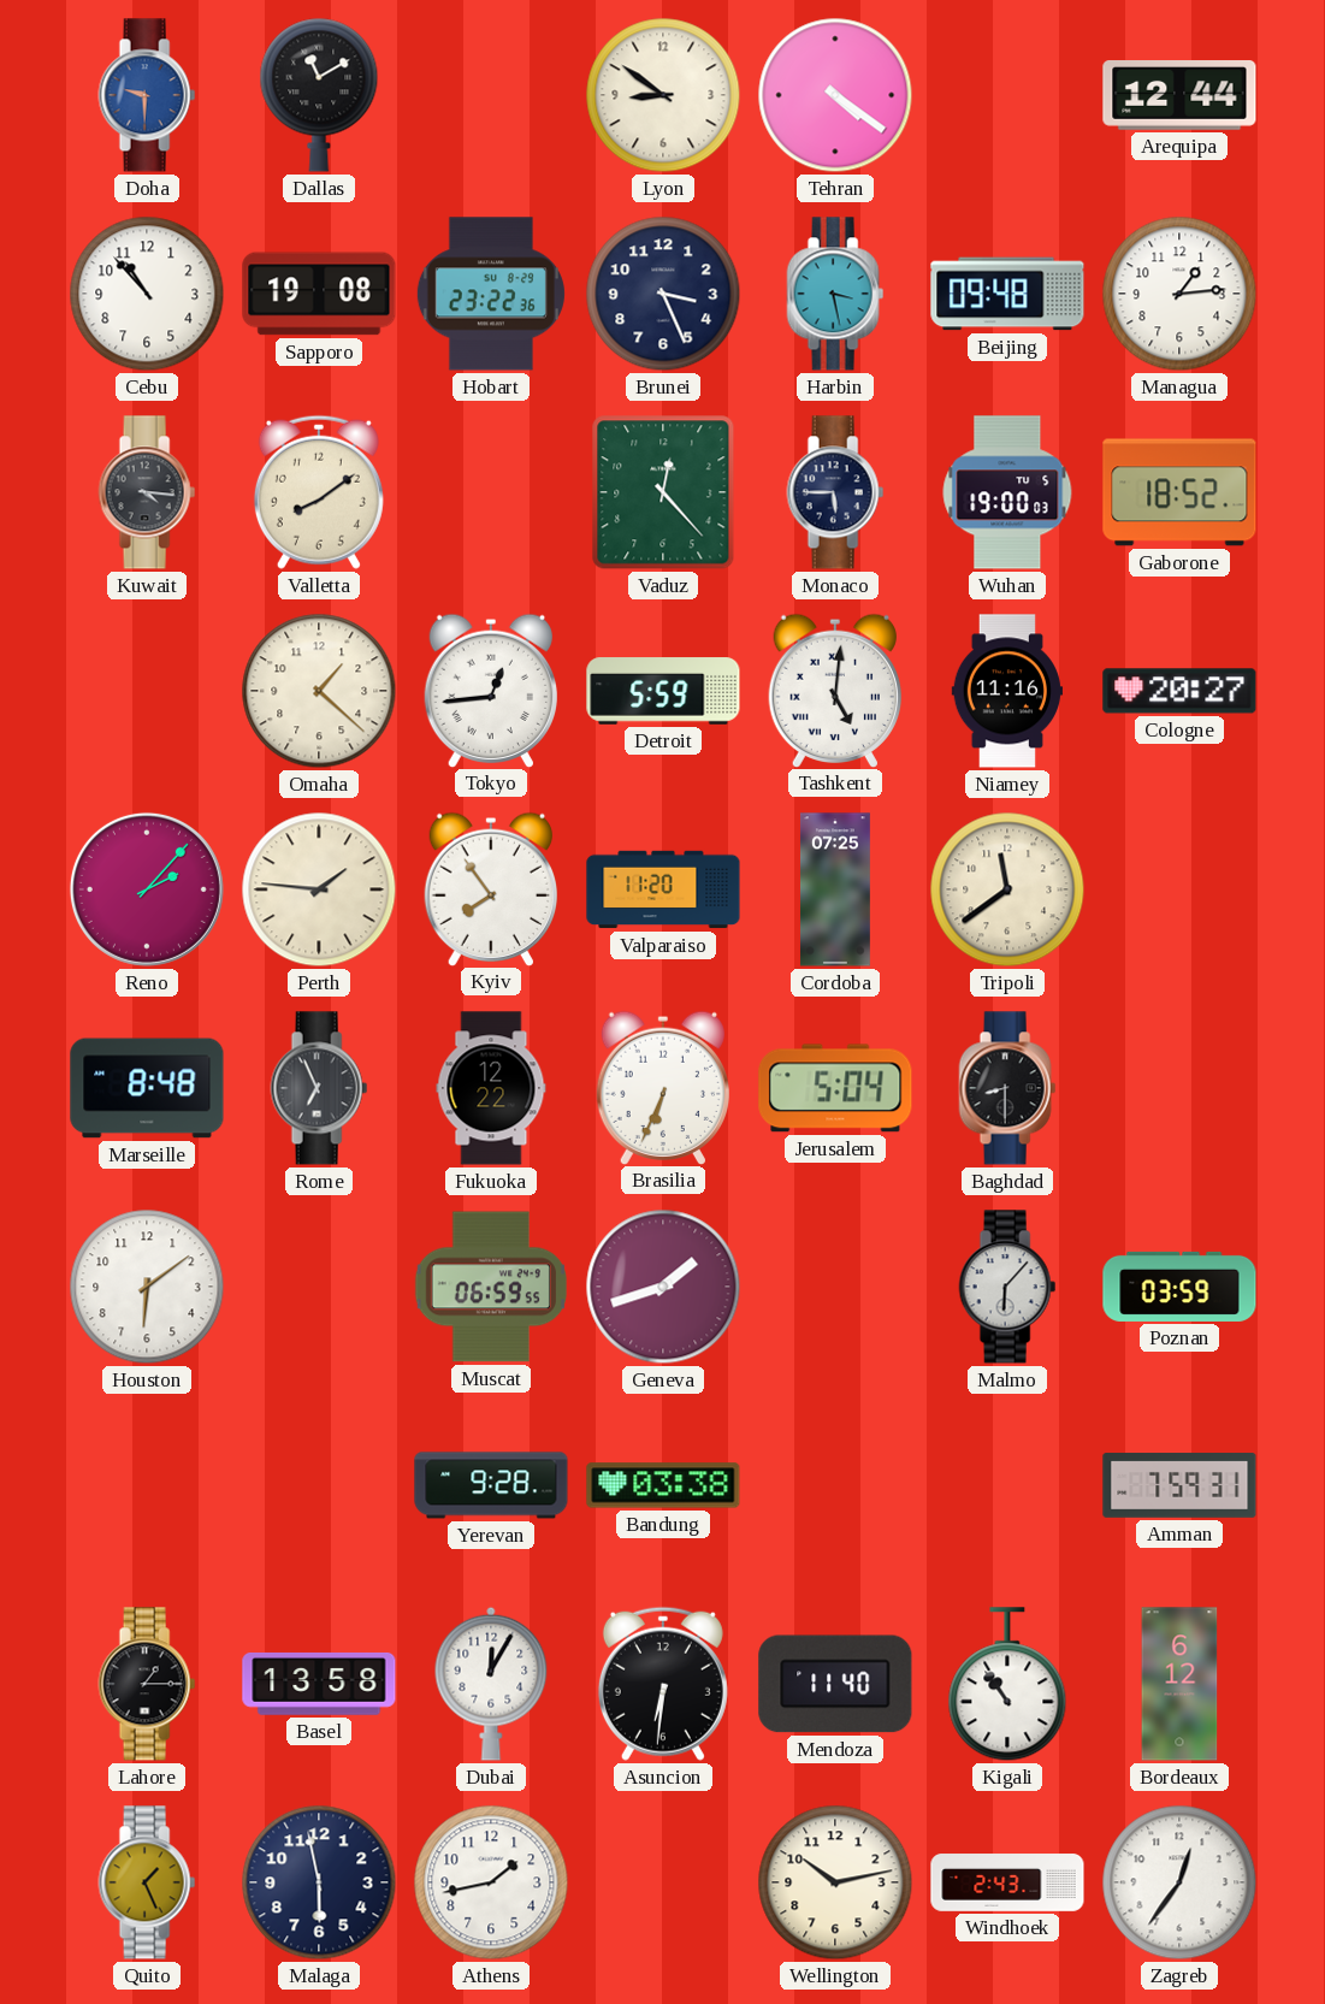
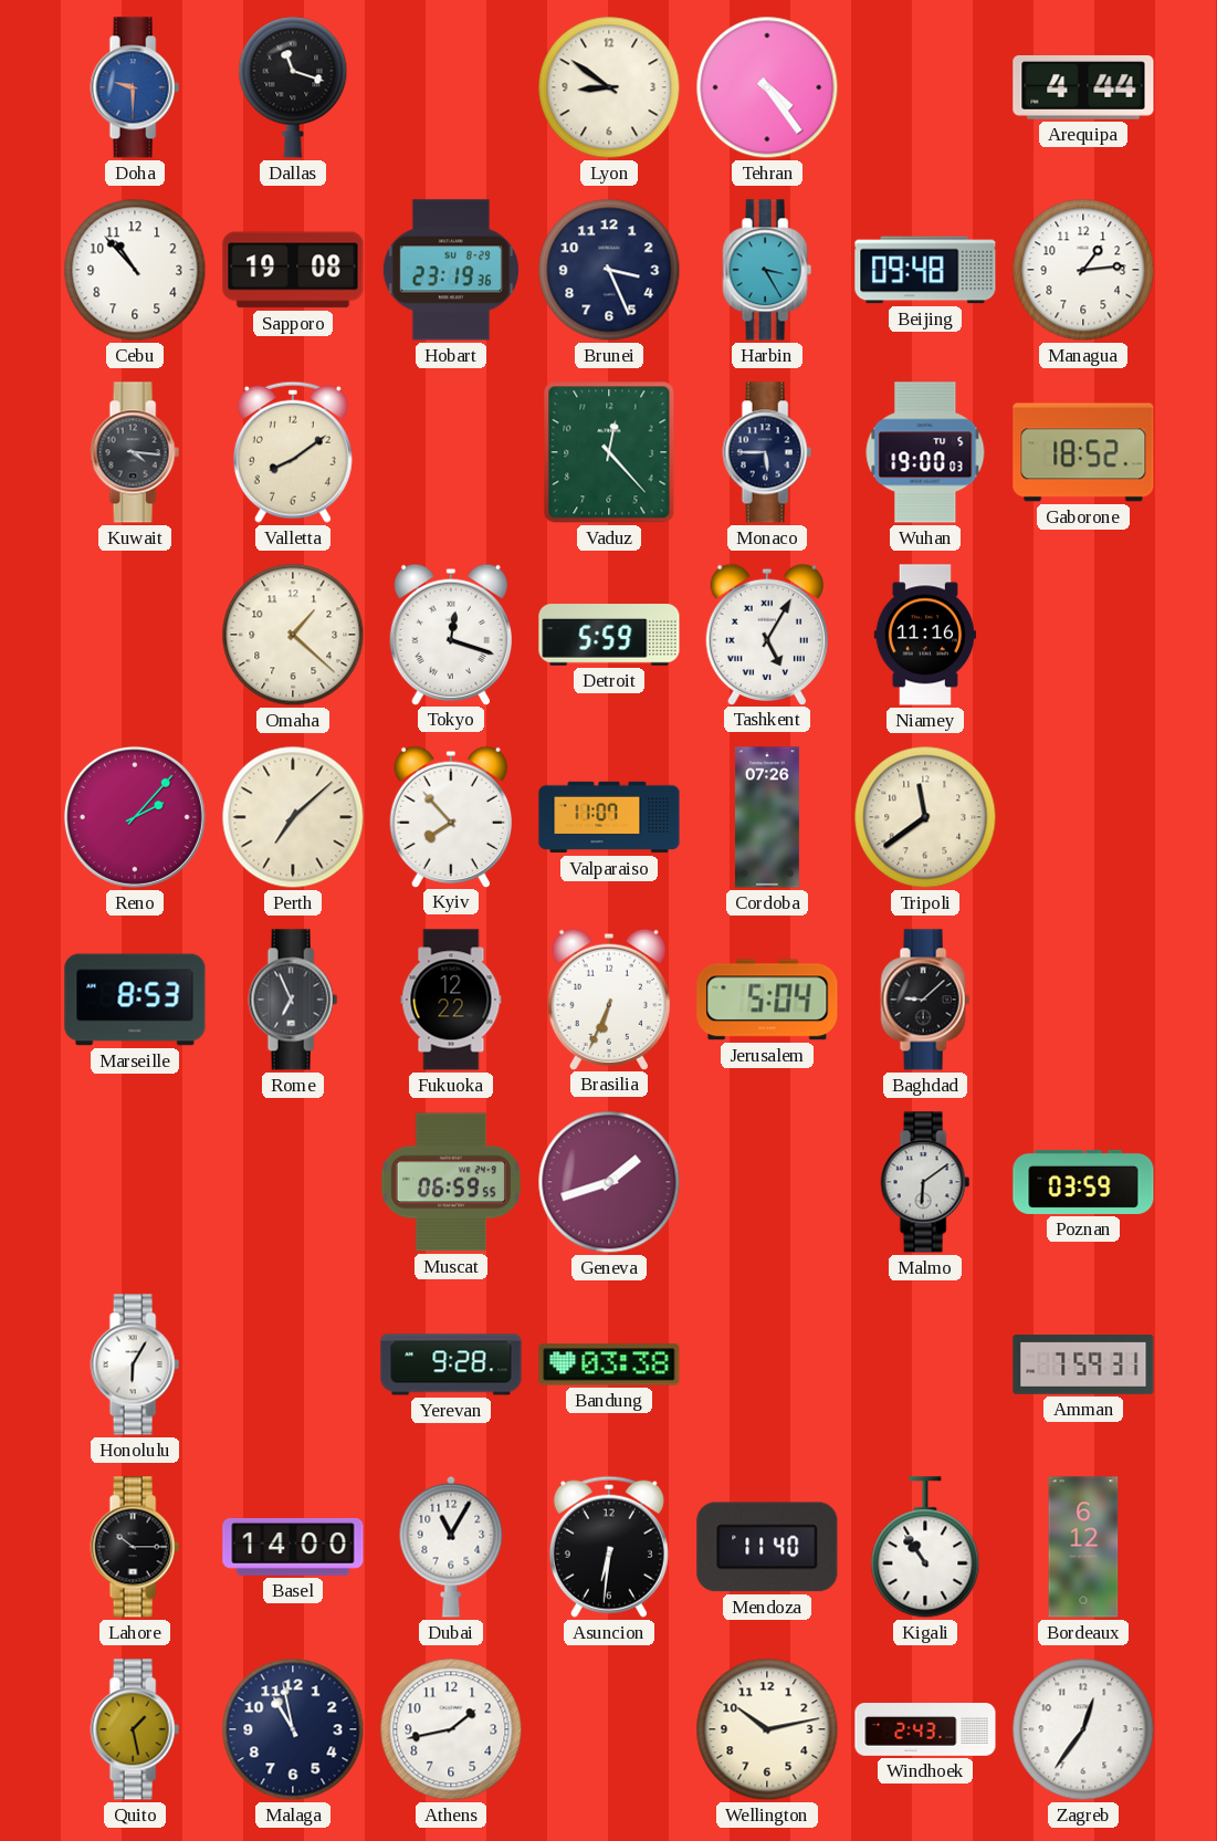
Dallas: 11:10 -> 11:18 (293, 87)
Tehran: 4:21 -> 4:24 (767, 87)
Arequipa: 12:44 -> 4:44 (1083, 88)
Hobart: 23:22 -> 23:19 (451, 270)
Harbin: 3:28 -> 3:25 (767, 270)
Tokyo: 12:44 -> 12:18 (450, 634)
Tashkent: 5:01 -> 5:05 (766, 634)
Cologne: 20:27 -> none (1179, 691)
Perth: 1:46 -> 7:08 (293, 817)
Kyiv: 7:54 -> 7:53 (450, 816)
Valparaiso: 11:20 -> 11:07 (609, 817)
Cordoba: 07:25 -> 07:26 (767, 817)
Marseille: 8:48 -> 8:53 (135, 1000)
Baghdad: 8:30 -> 9:08 (925, 1000)
Houston: 6:09 -> none (147, 1287)
Malmo: 6:07 -> 6:09 (925, 1182)
Honolulu: none -> 6:05 (135, 1364)
Lahore: 1:15 -> 10:15 (135, 1547)
Basel: 13:58 -> 14:00 (293, 1547)
Dubai: 12:05 -> 11:05 (451, 1547)
Quito: 1:26 -> 1:28 (135, 1729)
Malaga: 5:58 -> 10:58 (293, 1729)
